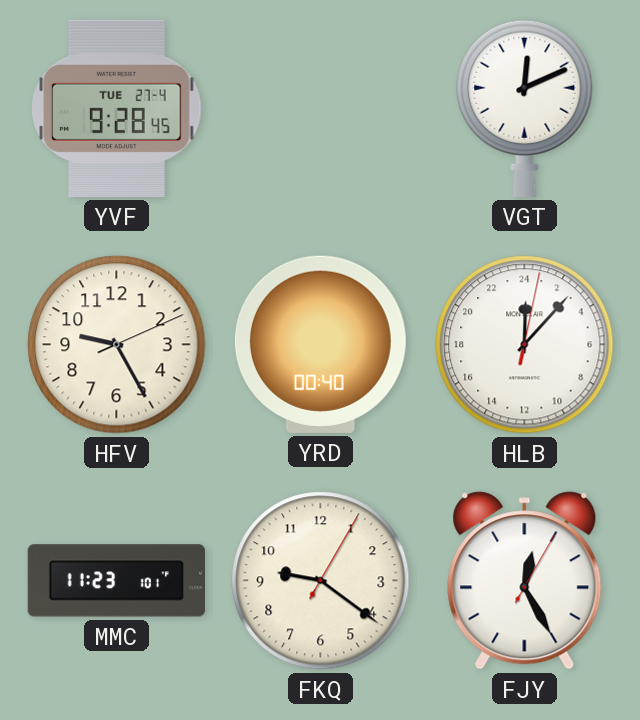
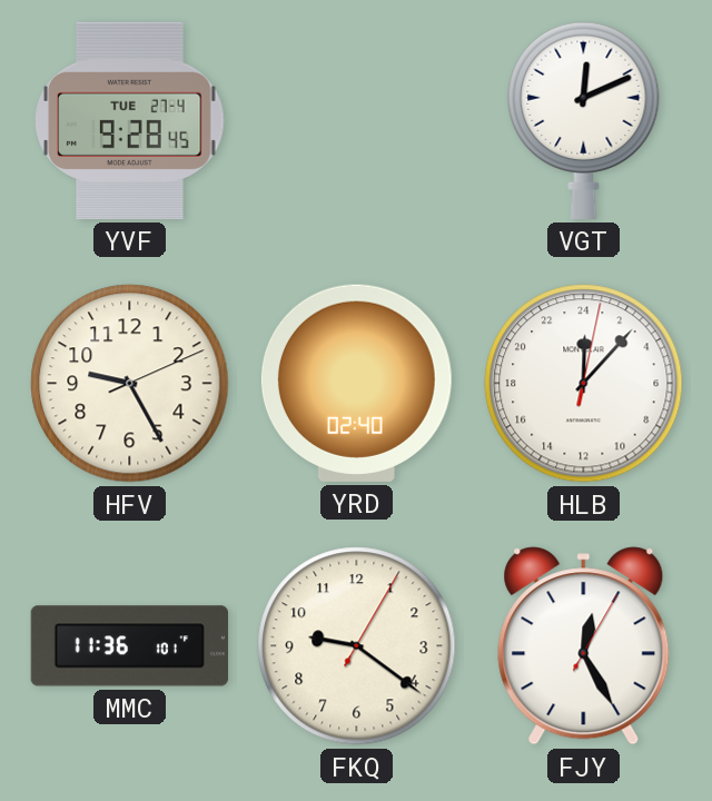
YRD: 00:40 -> 02:40 (356, 383)
MMC: 11:23 -> 11:36 (129, 646)
